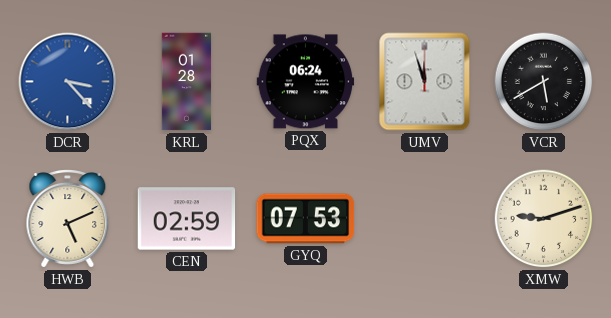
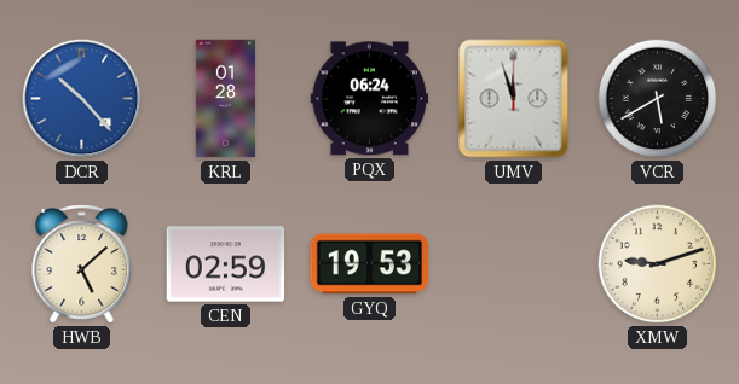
DCR: 3:23 -> 10:23 (82, 99)
HWB: 5:11 -> 5:08 (82, 264)
GYQ: 07:53 -> 19:53 (370, 264)
